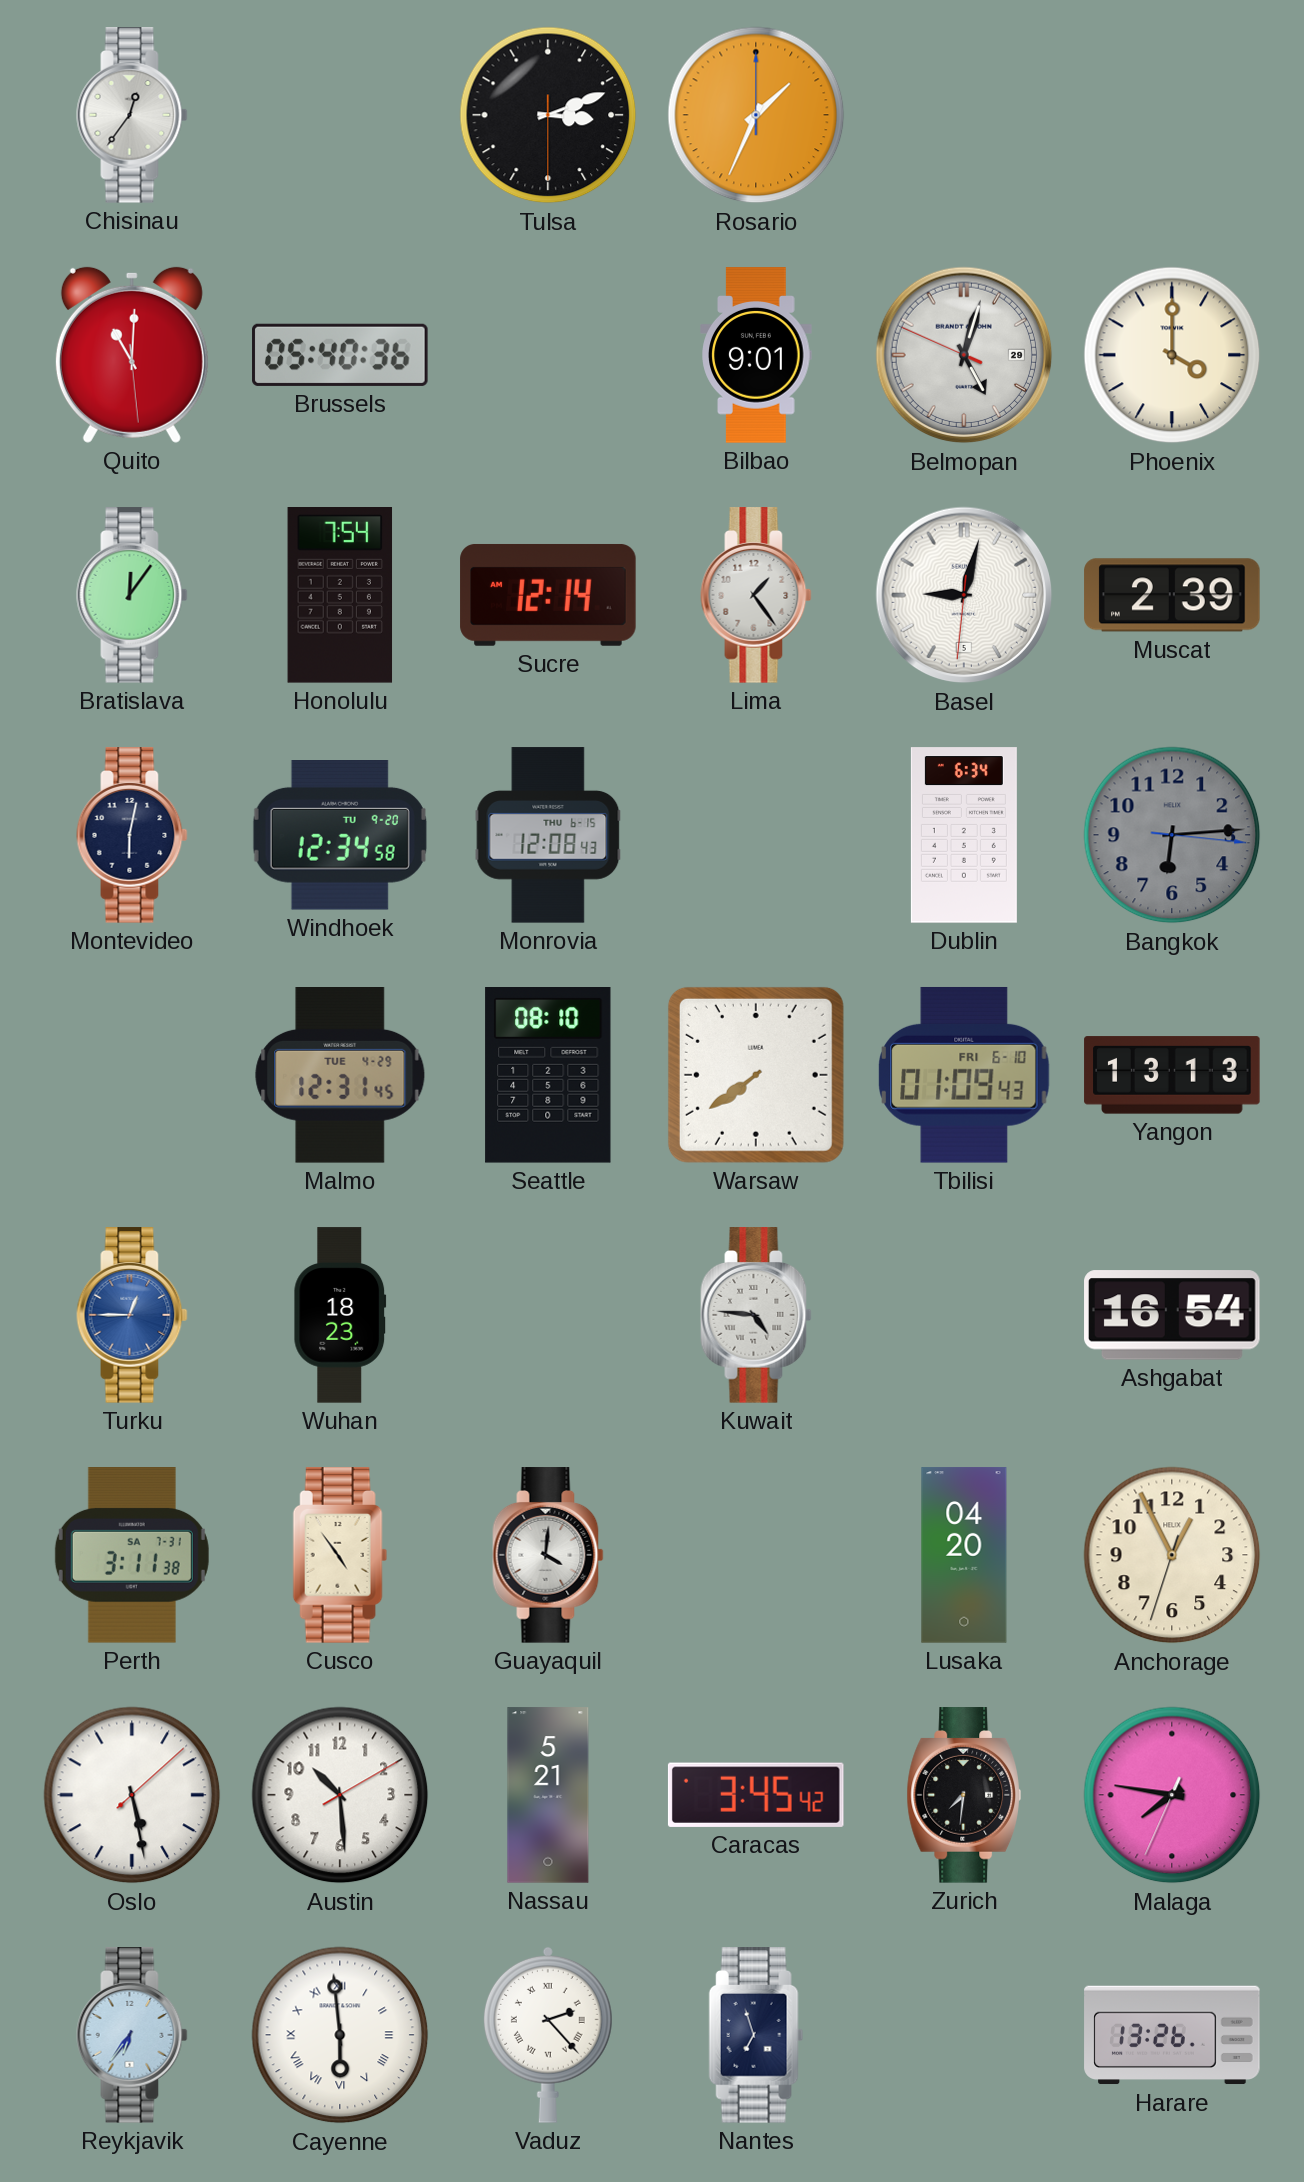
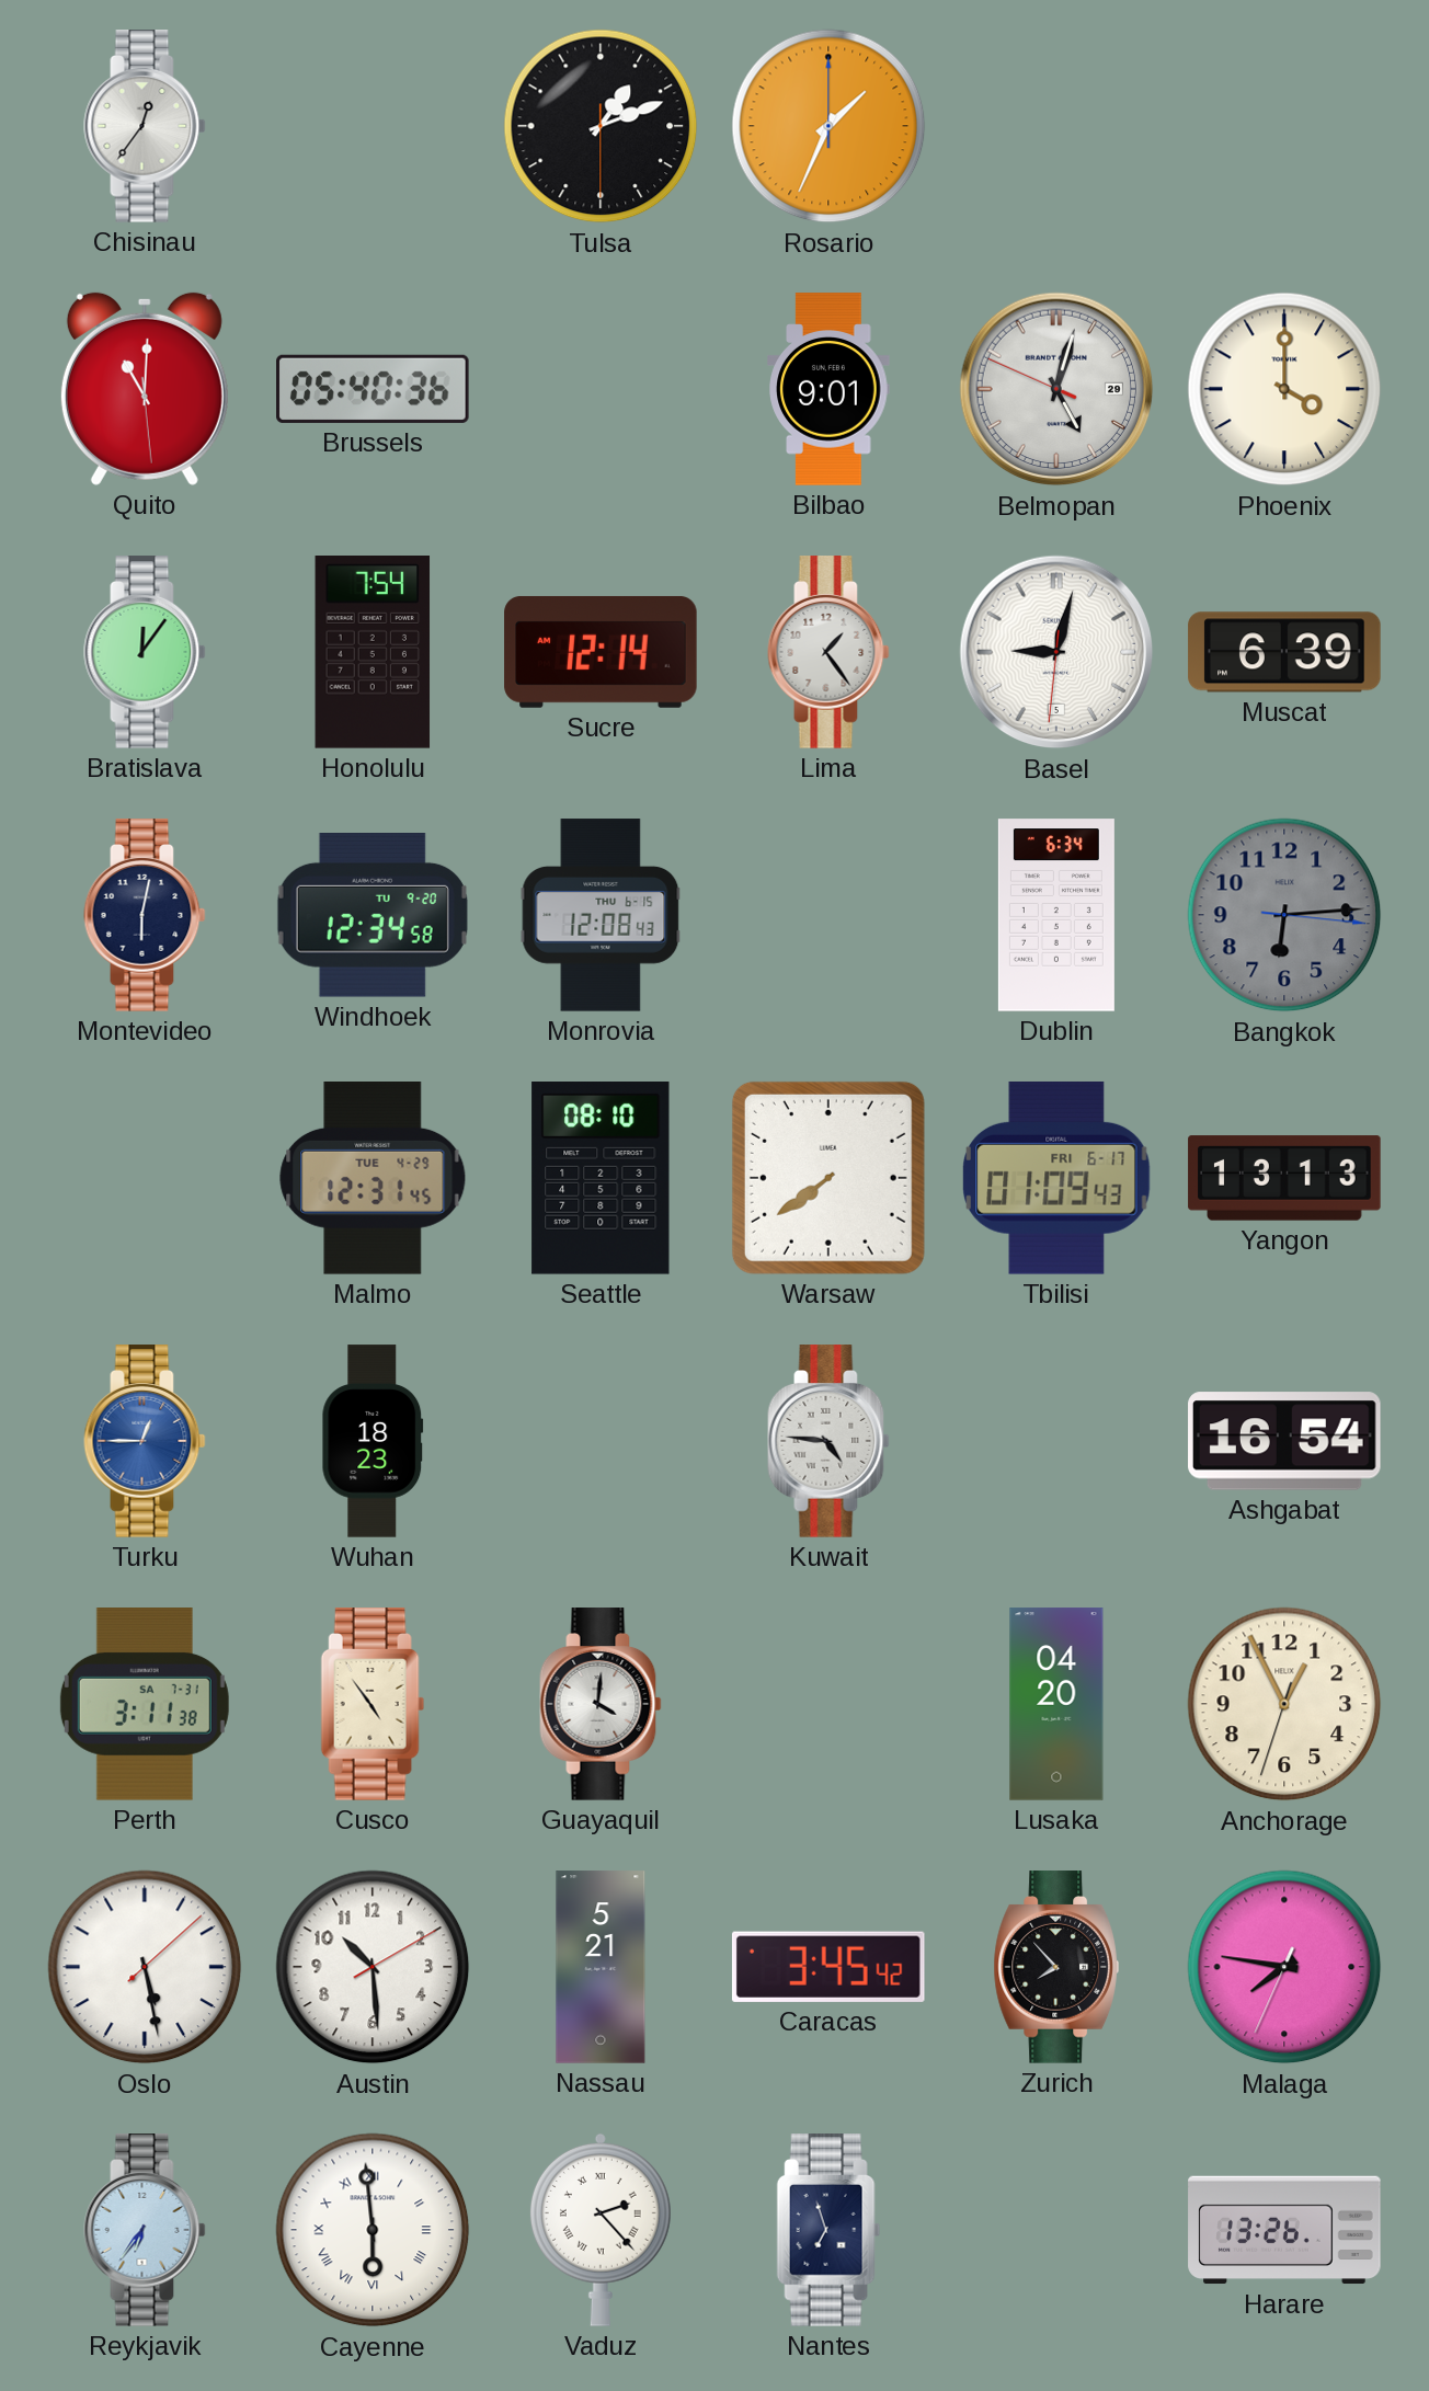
Tulsa: 3:11 -> 1:11 (601, 126)
Muscat: 2:39 -> 6:39 (1284, 652)
Tbilisi date: FRI 6-10 -> FRI 6-17 (1056, 1178)
Zurich: 7:31 -> 7:53 (1055, 1967)
